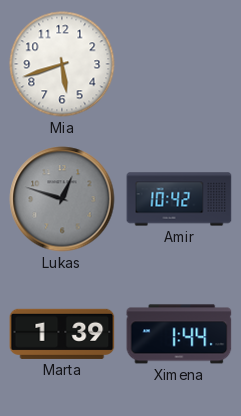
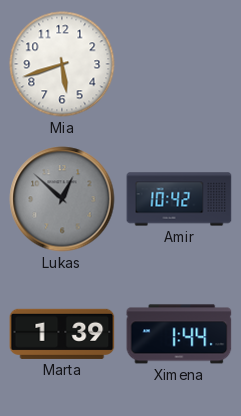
Lukas: 12:48 -> 12:52 (62, 199)
